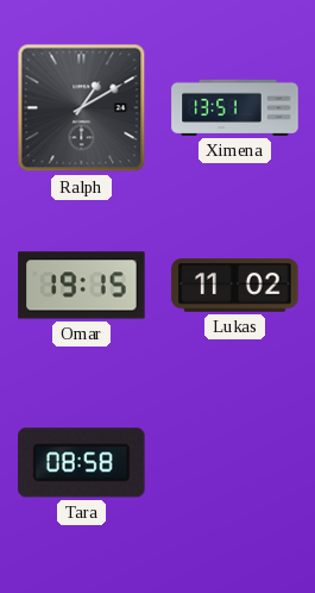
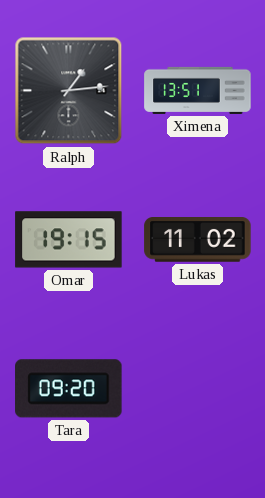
Ralph: 1:10 -> 1:14 (69, 91)
Tara: 08:58 -> 09:20 (69, 389)
